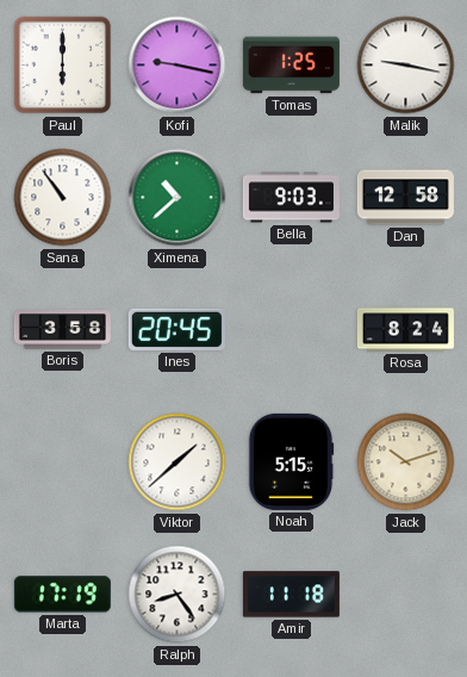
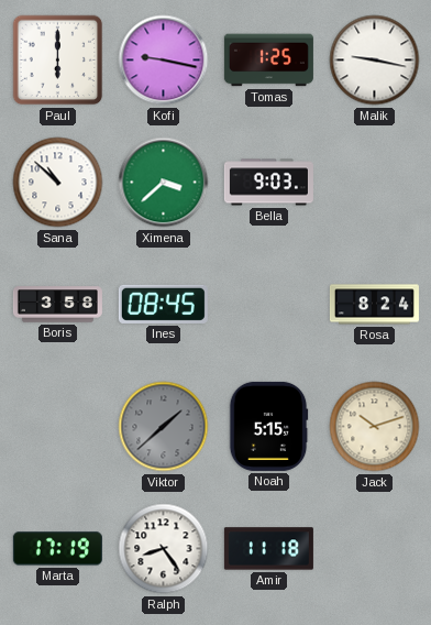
Sana: 10:54 -> 10:52 (58, 183)
Ximena: 10:38 -> 3:38 (164, 183)
Dan: 12:58 -> none (405, 198)
Ines: 20:45 -> 08:45 (163, 304)
Viktor dial: white -> grey (164, 427)
